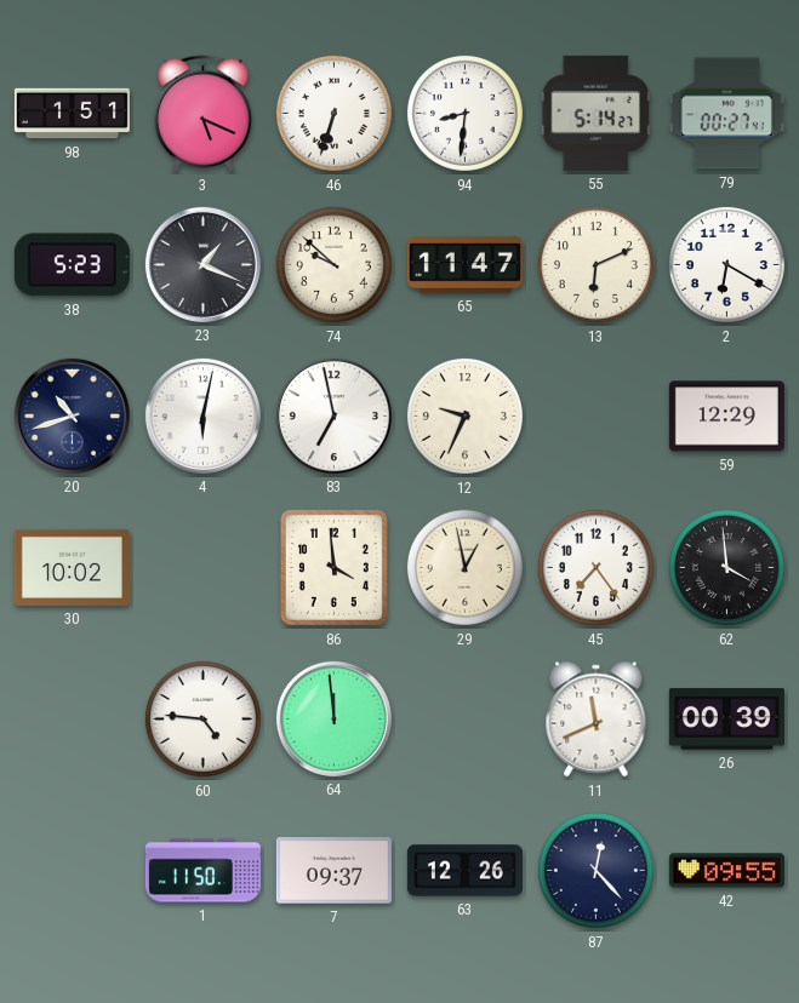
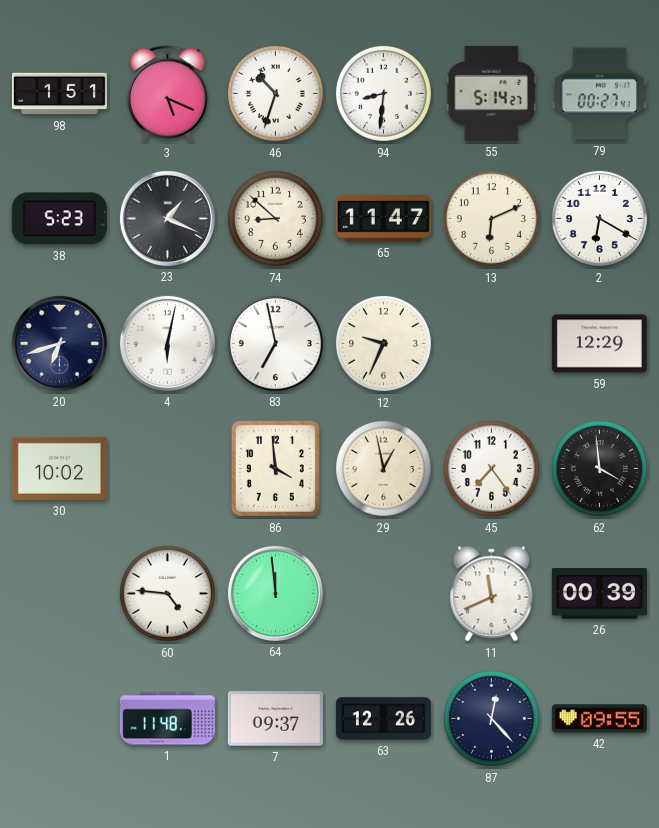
46: 6:33 -> 10:33 (275, 93)
74: 9:52 -> 8:52 (275, 218)
20: 10:42 -> 6:42 (59, 343)
1: 11:50 -> 11:48 (167, 719)
